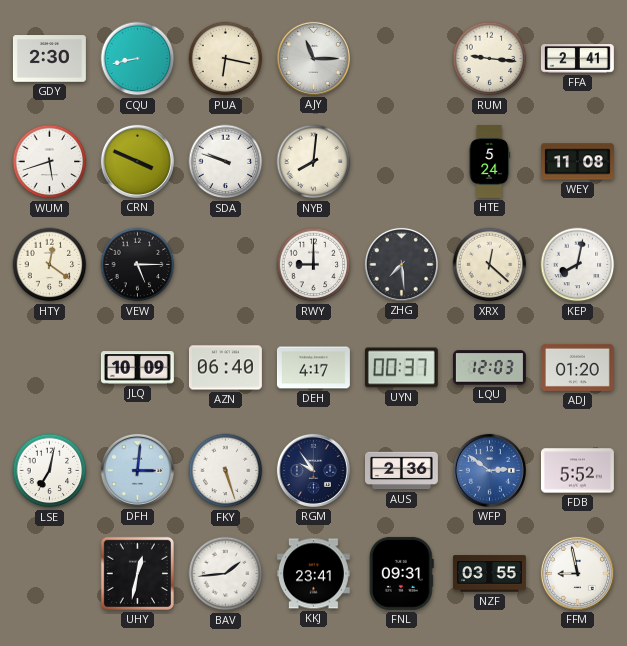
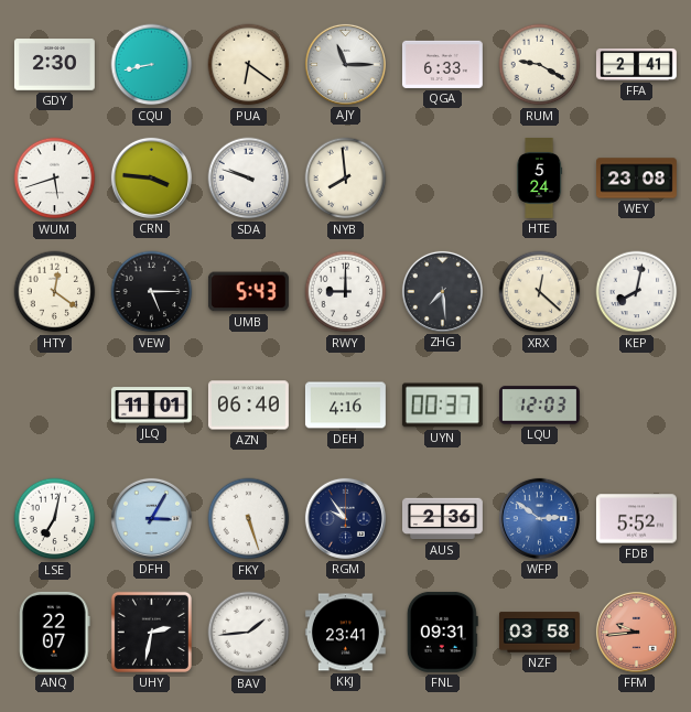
PUA: 6:17 -> 6:21 (249, 65)
QGA: none -> 6:33 (442, 64)
RUM: 9:16 -> 9:20 (540, 65)
CRN: 3:49 -> 3:46 (151, 177)
NYB: 8:01 -> 7:59 (346, 179)
WEY: 11:08 -> 23:08 (637, 179)
UMB: none -> 5:43 (248, 292)
JLQ: 10:09 -> 11:01 (151, 406)
DEH: 4:17 -> 4:16 (345, 406)
ADJ: 01:20 -> none (577, 367)
DFH: 3:01 -> 3:05 (151, 518)
ANQ: none -> 22:07 (55, 632)
UHY: 12:32 -> 2:32 (151, 632)
NZF: 03:55 -> 03:58 (539, 633)
FFM: 8:58 -> 9:44 (636, 632)
FFM dial: white -> salmon (636, 632)
